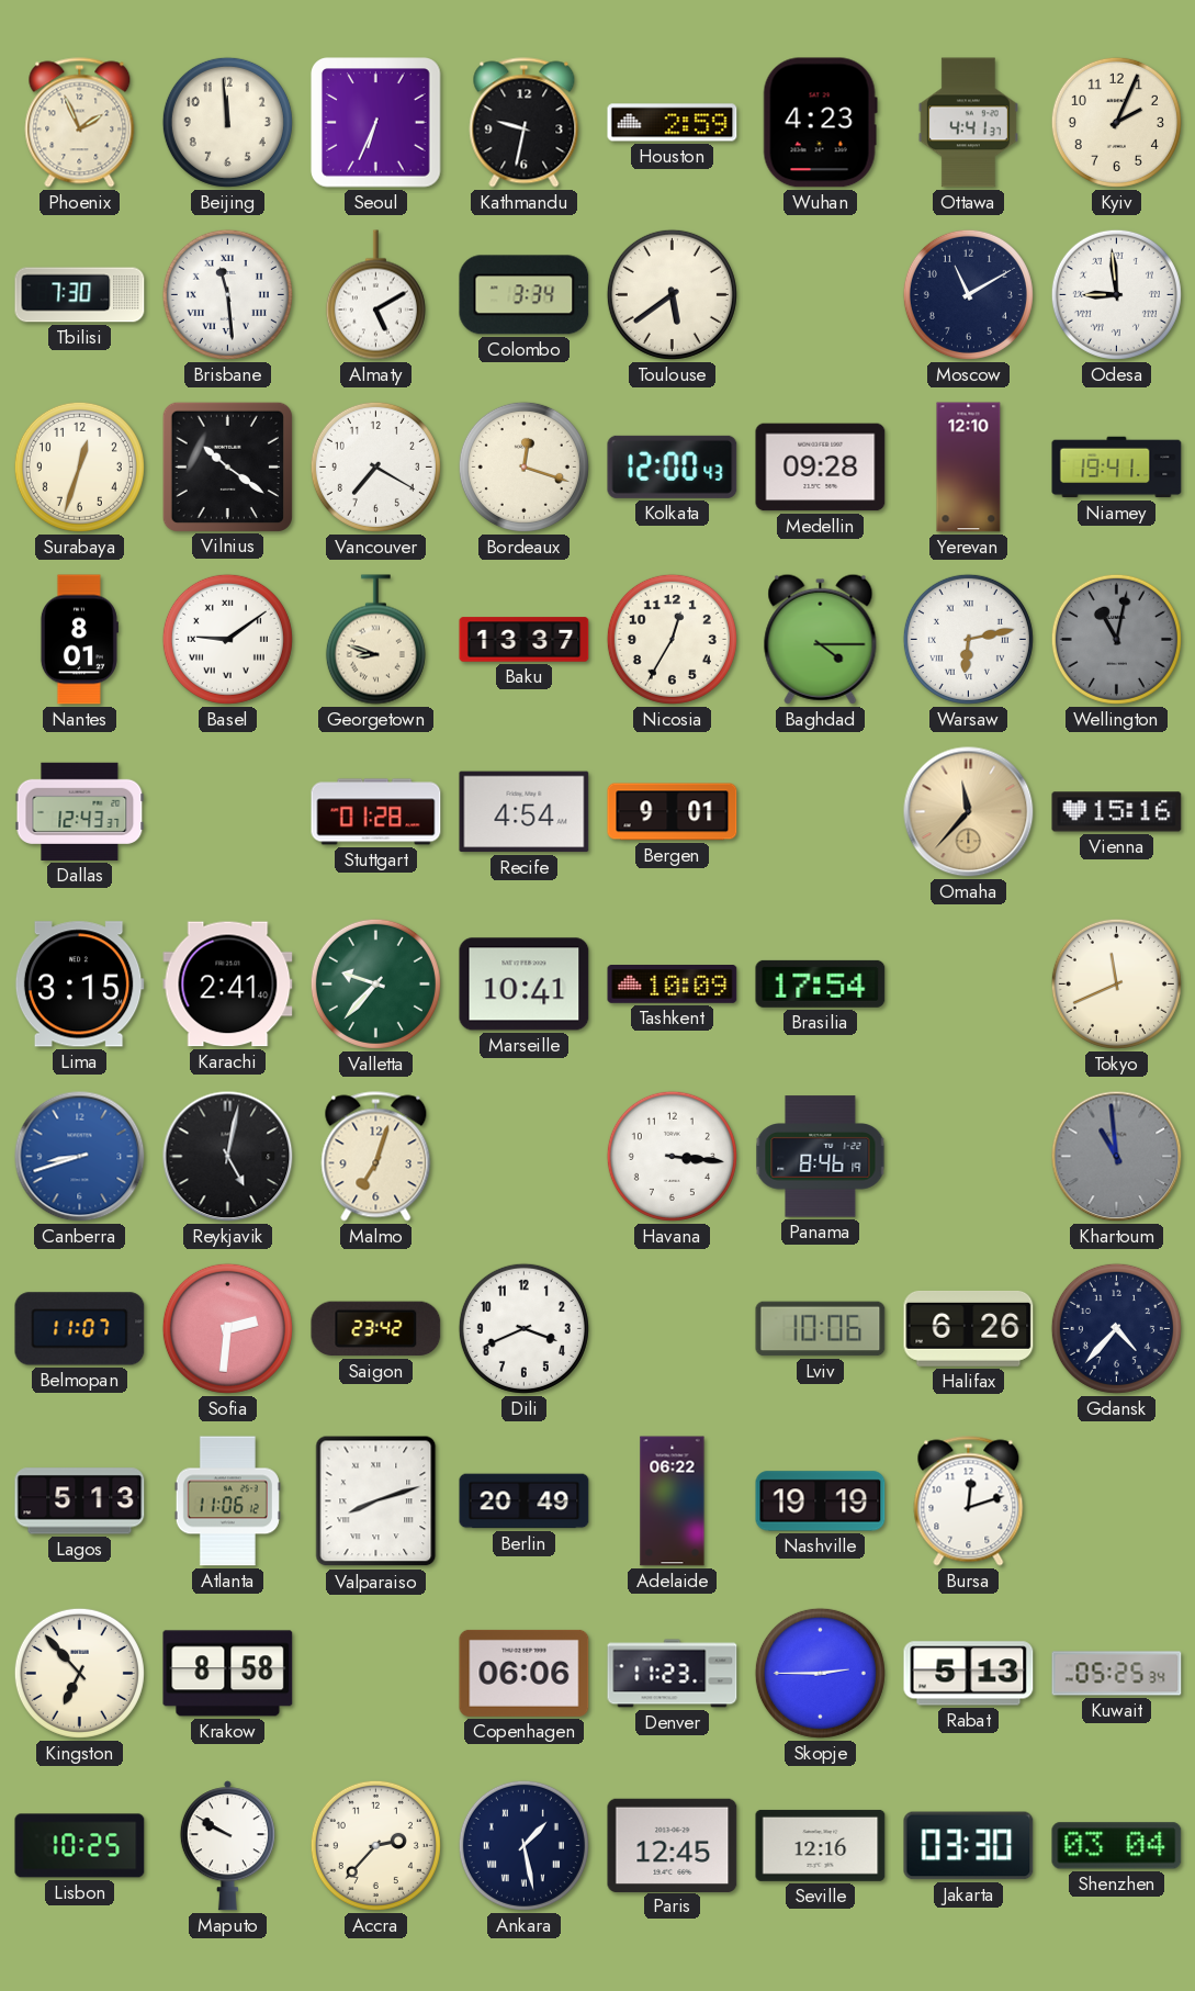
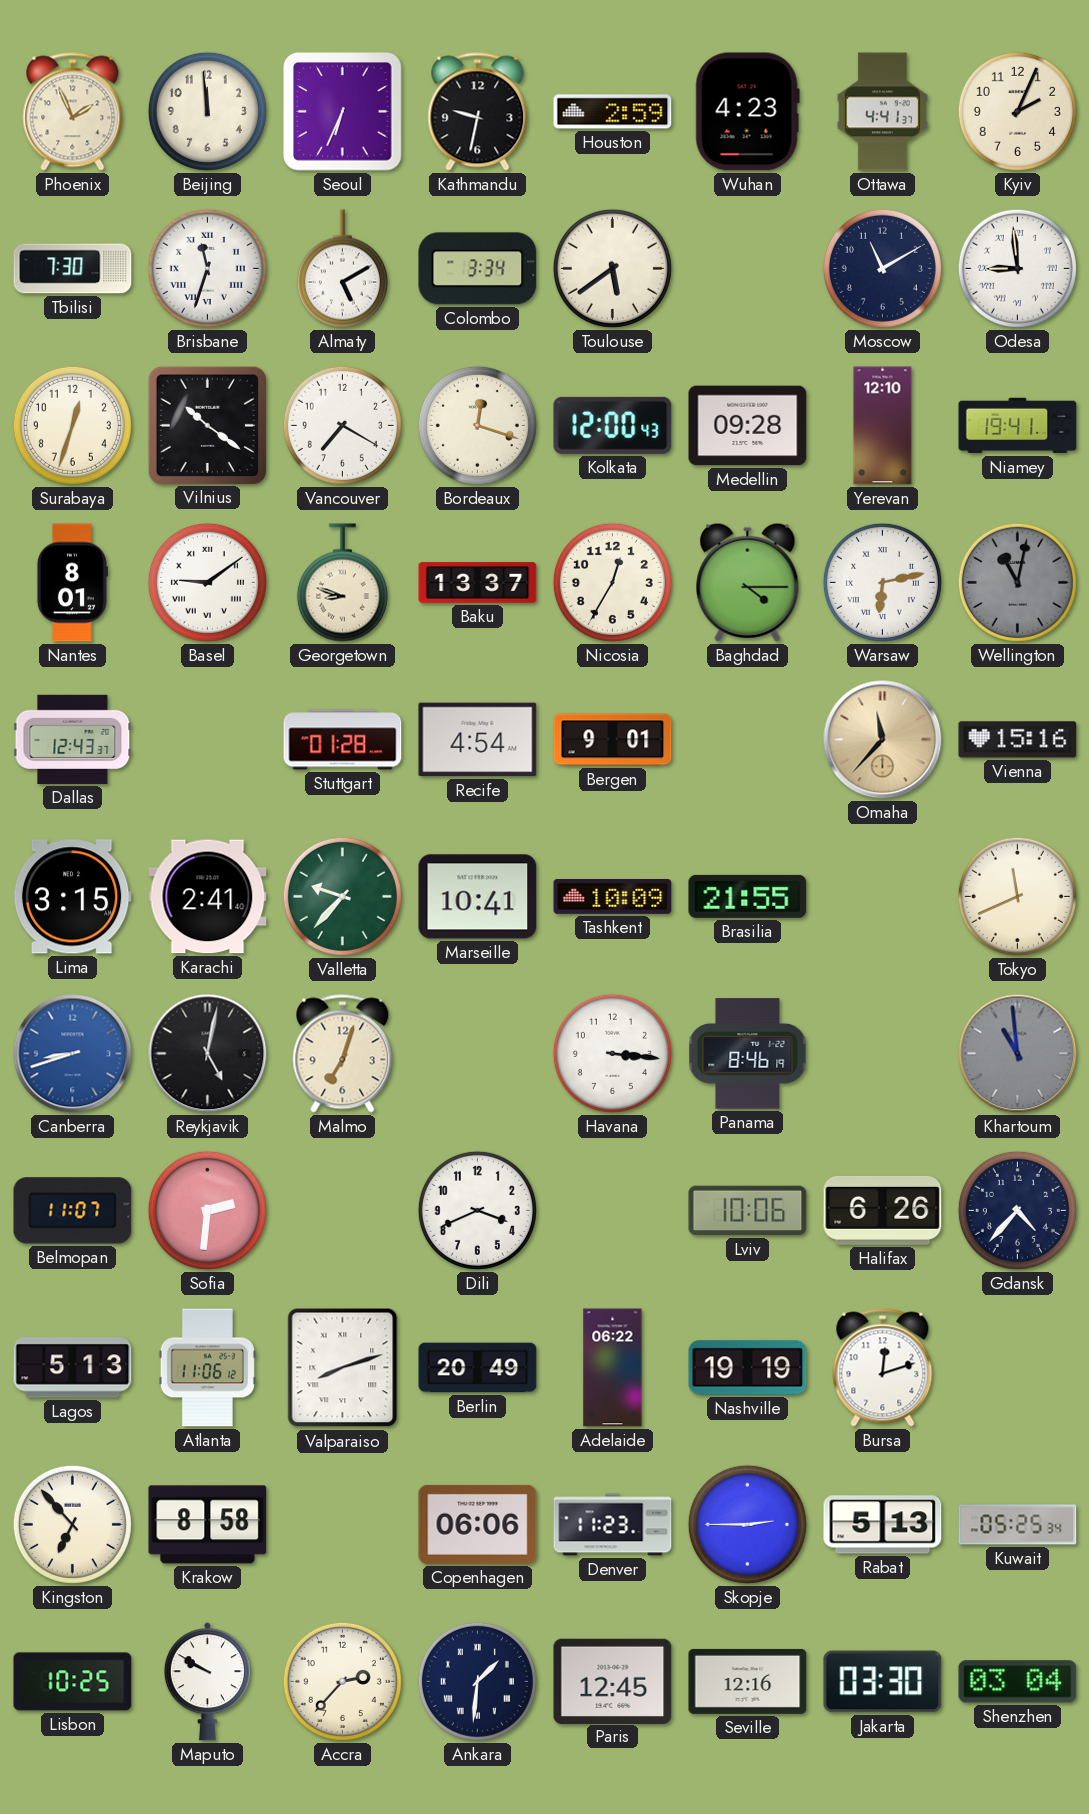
Brisbane: 11:29 -> 11:33 (207, 268)
Brasilia: 17:54 -> 21:55 (748, 896)
Saigon: 23:42 -> none (376, 1329)
Ankara: 1:28 -> 1:31 (477, 1681)
